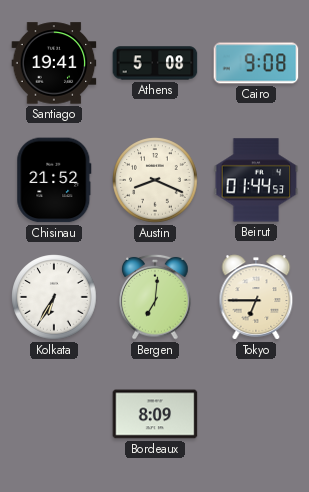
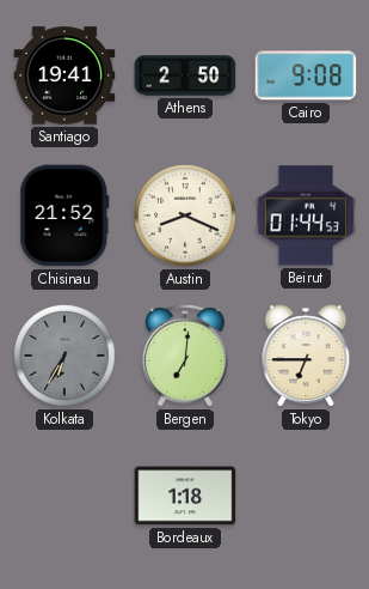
Athens: 5:08 -> 2:50 (185, 75)
Kolkata dial: white -> grey (64, 356)
Bordeaux: 8:09 -> 1:18 (185, 496)
